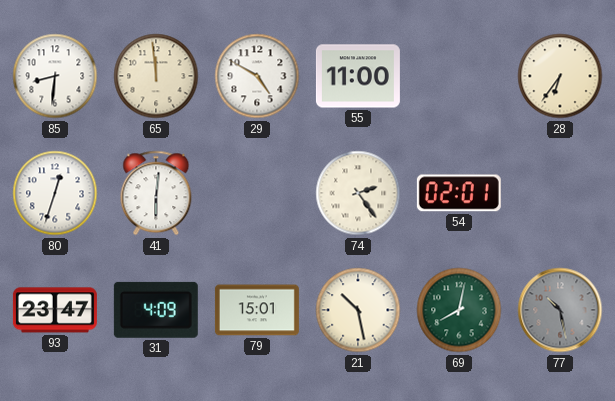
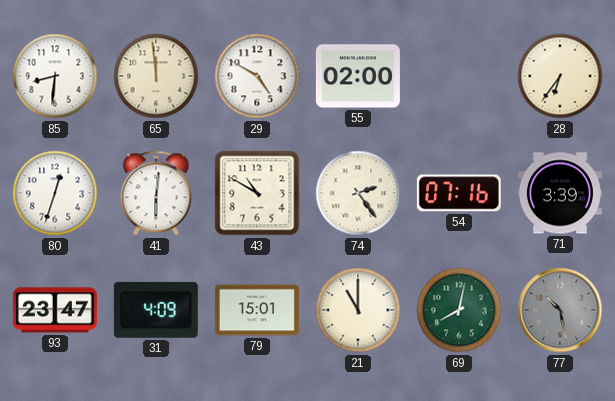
55: 11:00 -> 02:00 (358, 76)
43: none -> 10:50 (257, 193)
54: 02:01 -> 07:16 (459, 193)
71: none -> 3:39 (560, 193)
21: 10:28 -> 11:00 (358, 310)
